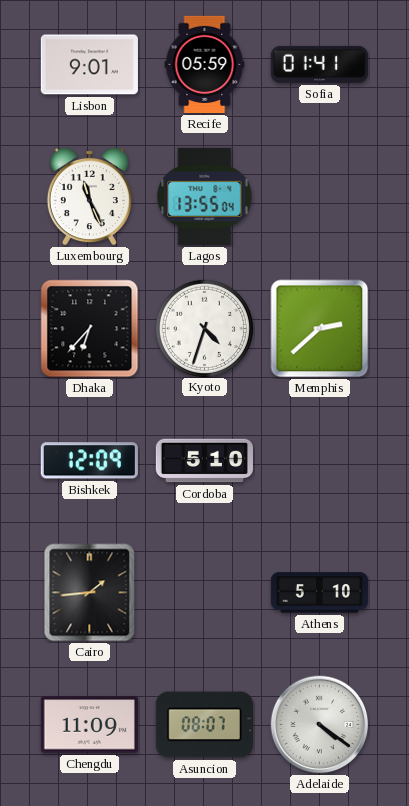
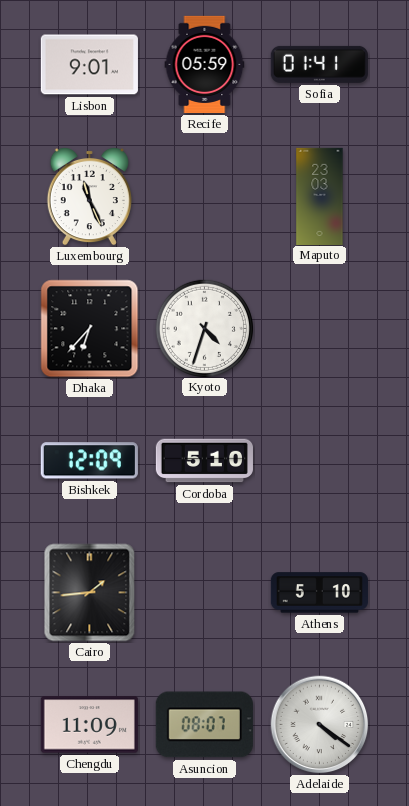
Lagos: 13:55 -> none (205, 196)
Maputo: none -> 23:03 (320, 196)
Memphis: 2:38 -> none (320, 329)
